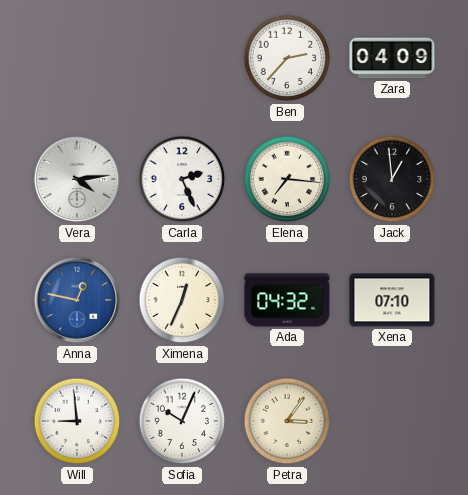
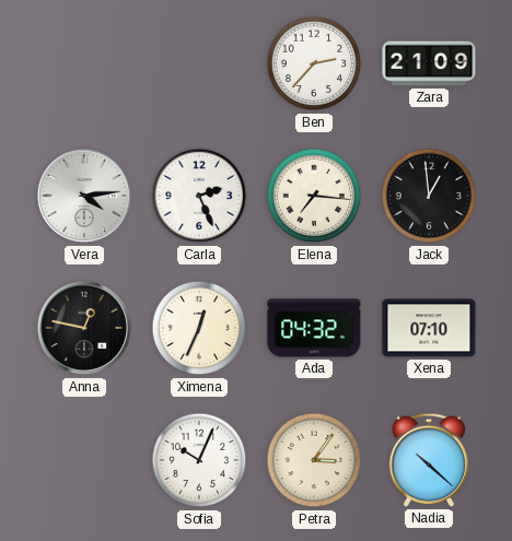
Zara: 04:09 -> 21:09 (429, 63)
Anna dial: blue -> black (84, 328)
Will: 8:59 -> none (77, 421)
Nadia: none -> 10:22 (428, 460)
